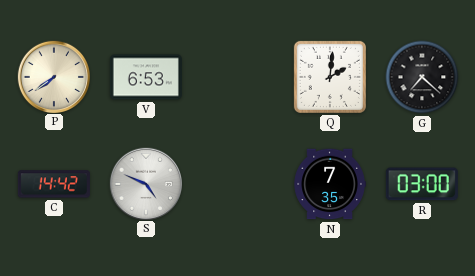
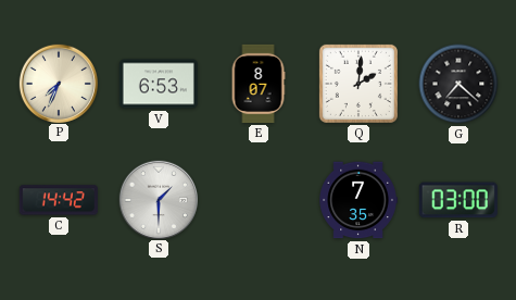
P: 7:39 -> 7:34 (58, 83)
E: none -> 8:07 (259, 84)
S: 4:49 -> 1:30 (158, 199)
